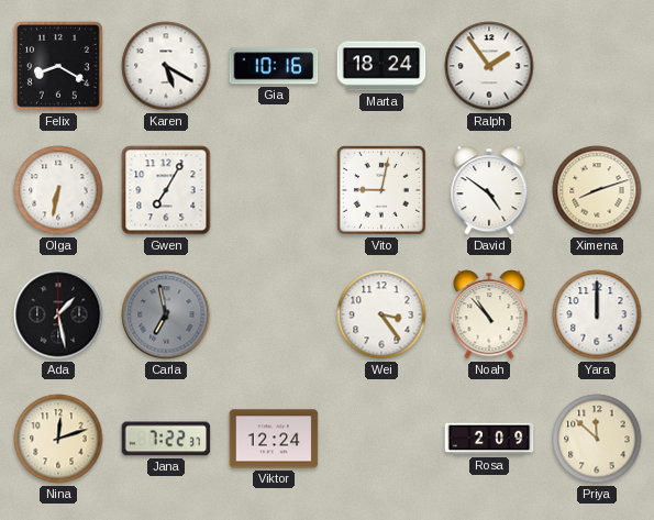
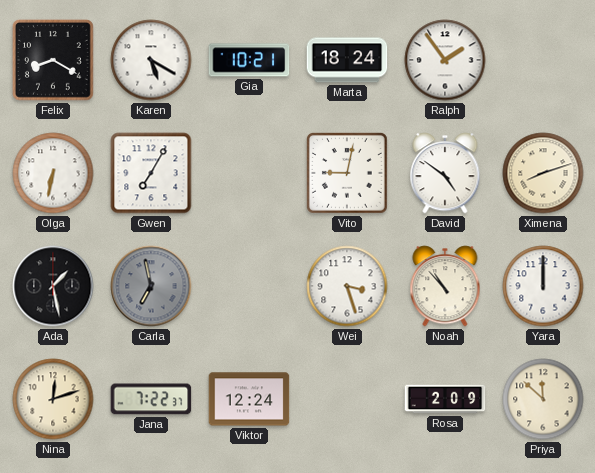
Gia: 10:16 -> 10:21 (249, 60)
Wei: 3:24 -> 3:27 (347, 286)
